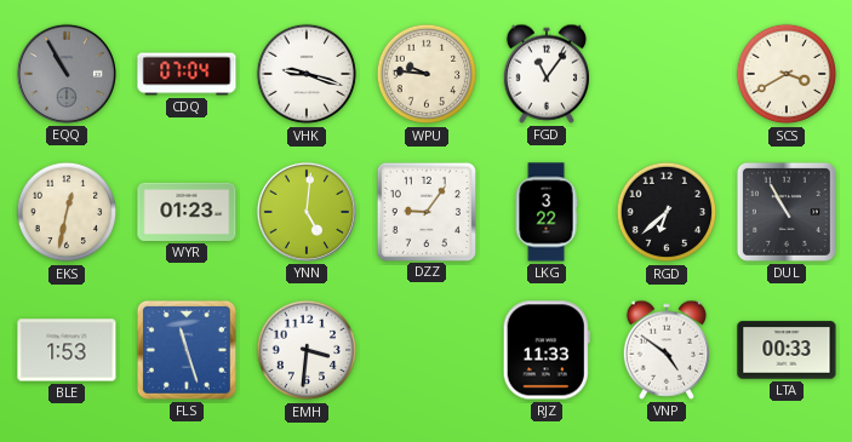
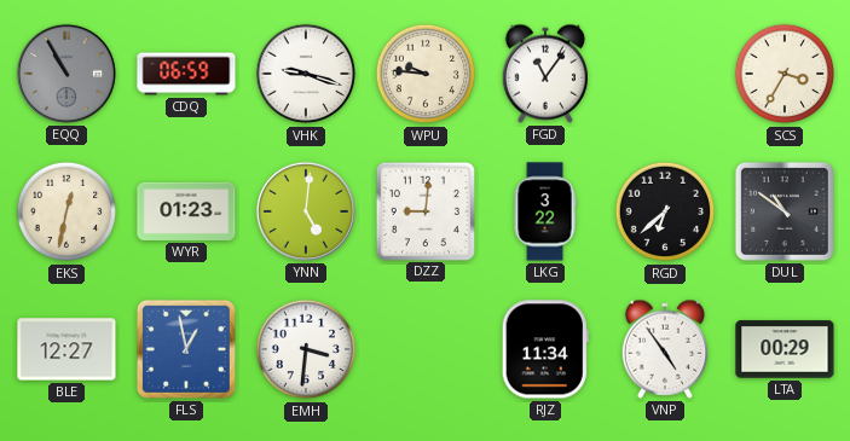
CDQ: 07:04 -> 06:59 (186, 74)
SCS: 3:40 -> 3:35 (785, 74)
DZZ: 9:06 -> 9:01 (424, 210)
DUL: 10:55 -> 10:51 (785, 211)
BLE: 1:53 -> 12:27 (67, 349)
FLS: 11:27 -> 12:58 (186, 349)
RJZ: 11:33 -> 11:34 (545, 349)
VNP: 4:51 -> 4:54 (664, 349)
LTA: 00:33 -> 00:29 (785, 349)
